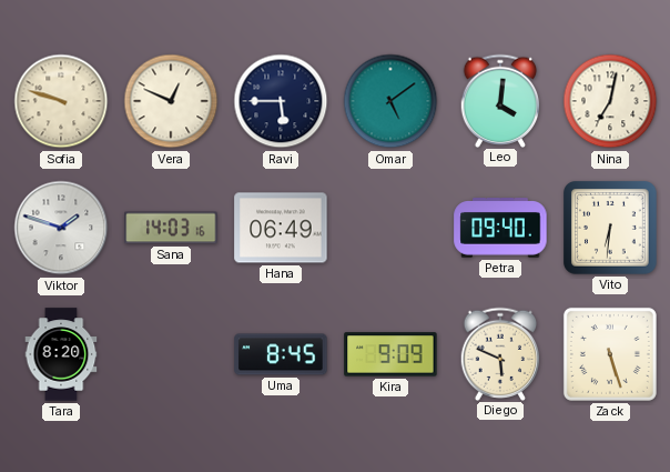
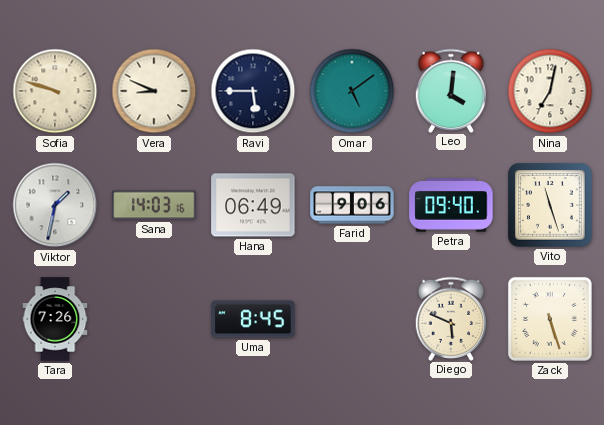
Vera: 12:49 -> 8:49 (154, 91)
Viktor: 1:48 -> 1:32 (55, 205)
Farid: none -> 9:06 (352, 205)
Vito: 6:31 -> 11:27 (550, 205)
Tara: 8:20 -> 7:26 (55, 319)
Kira: 9:09 -> none (390, 354)
